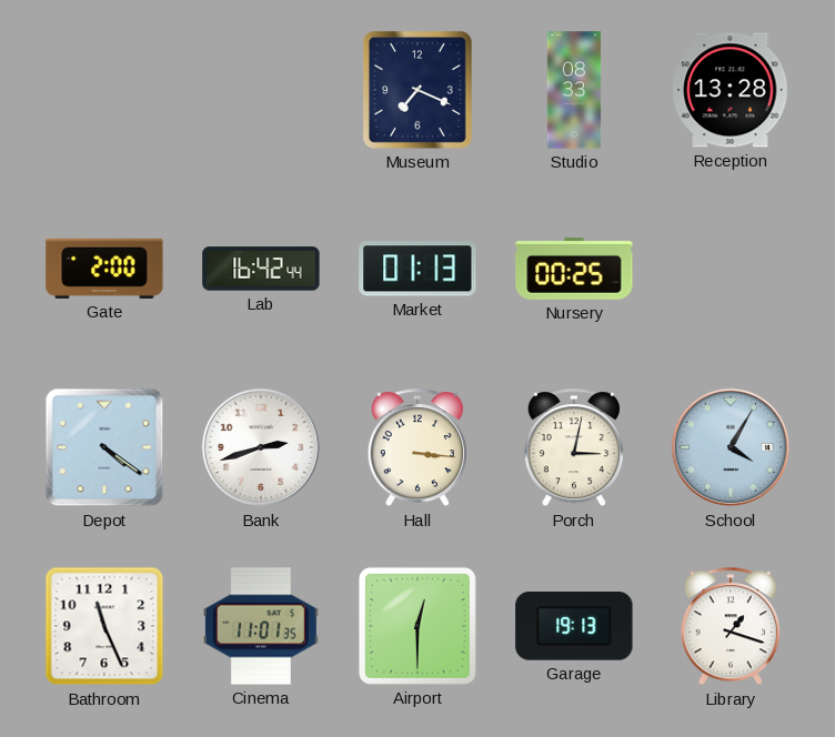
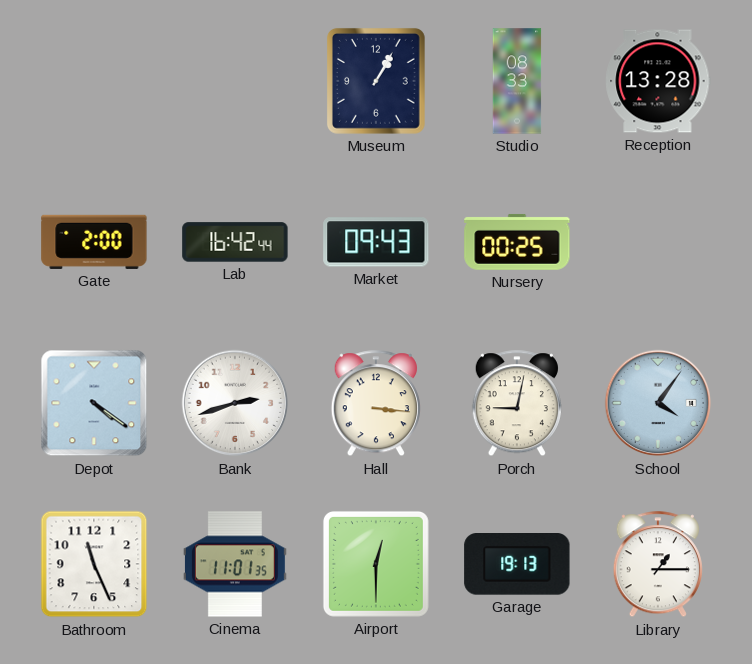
Museum: 7:19 -> 1:05 (376, 81)
Market: 01:13 -> 09:43 (376, 242)
Porch: 3:02 -> 9:02 (517, 404)
School: 4:05 -> 4:06 (658, 403)
Library: 1:18 -> 1:15 (658, 565)
